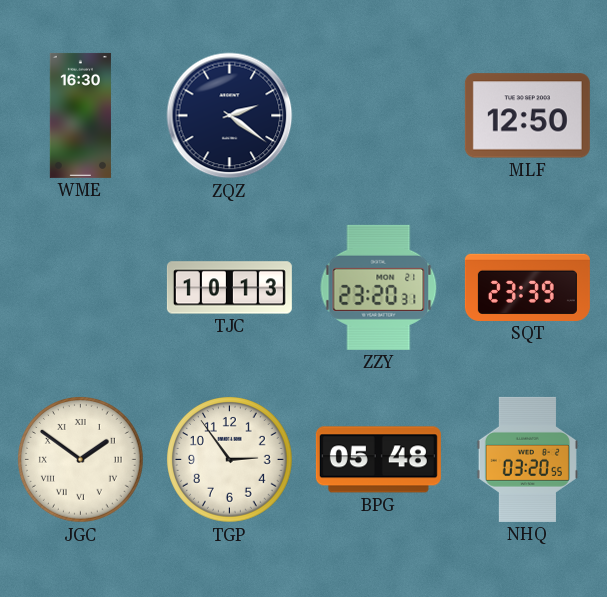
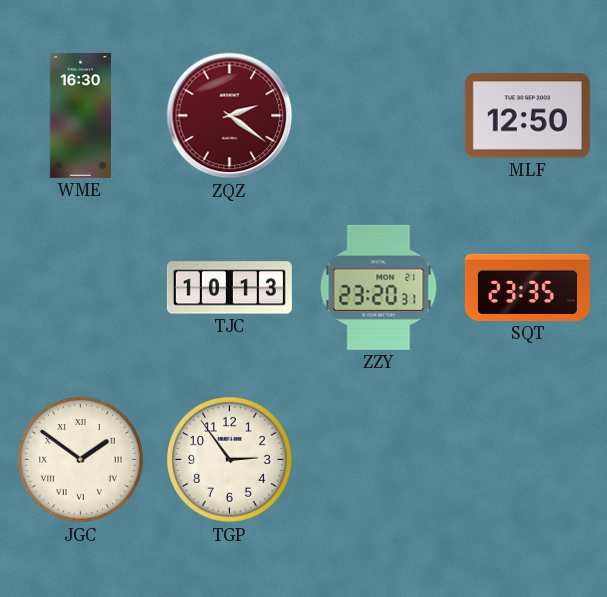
ZQZ dial: navy -> burgundy (230, 116)
SQT: 23:39 -> 23:35 (527, 287)
BPG: 05:48 -> none (378, 460)
NHQ: 03:20 -> none (527, 459)
